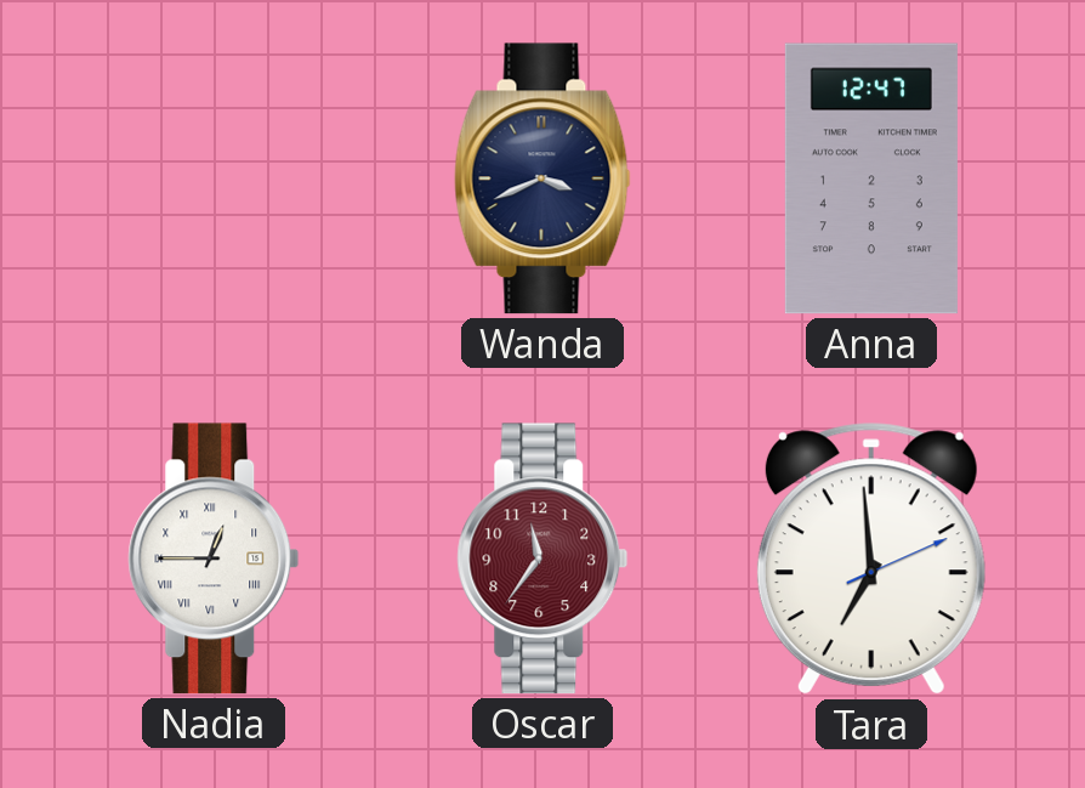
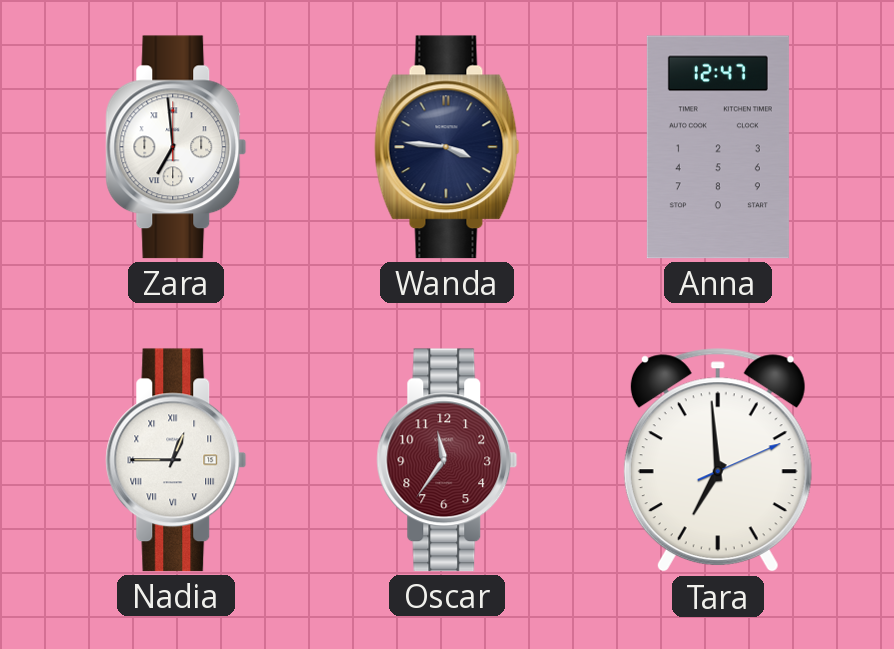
Zara: none -> 6:59 (176, 147)
Wanda: 3:41 -> 3:46 (447, 147)
